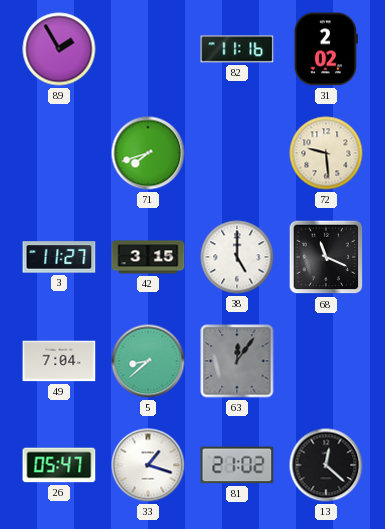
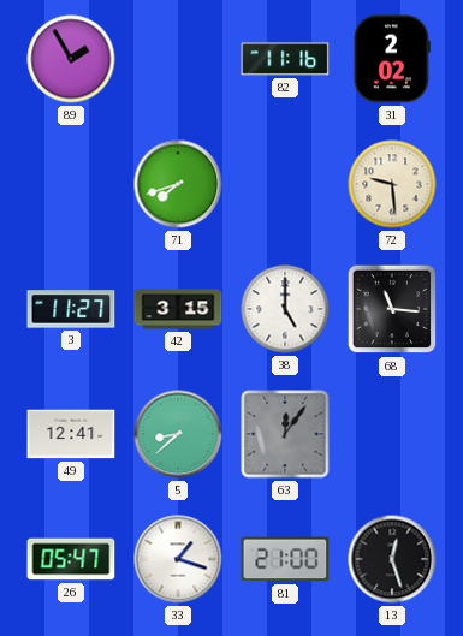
68: 11:19 -> 11:16 (392, 309)
49: 7:04 -> 12:41 (71, 434)
81: 21:02 -> 21:00 (285, 559)
13: 12:22 -> 12:27 (392, 559)
